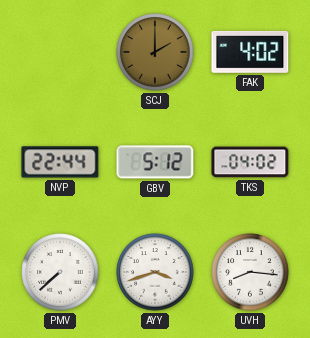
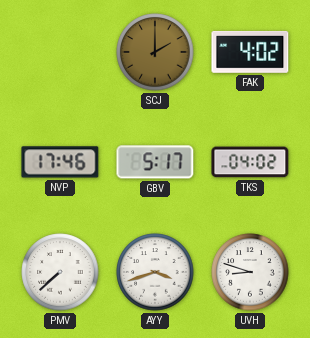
NVP: 22:44 -> 17:46 (60, 162)
GBV: 5:12 -> 5:17 (155, 162)
UVH: 8:16 -> 8:48 (250, 272)
